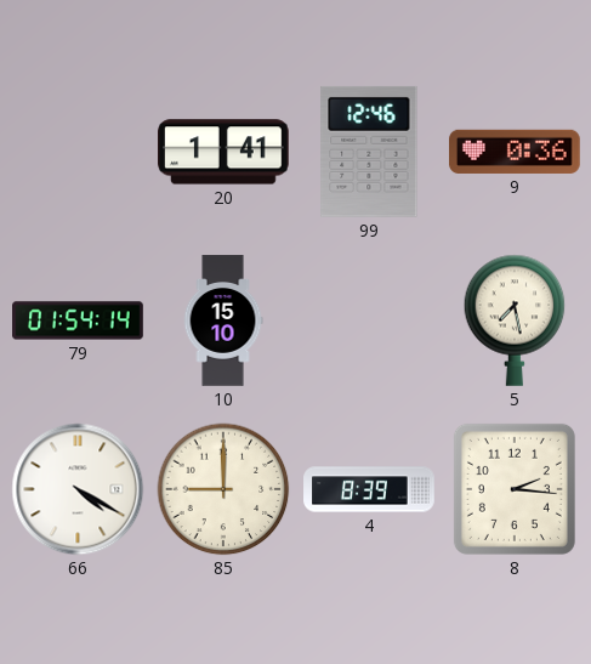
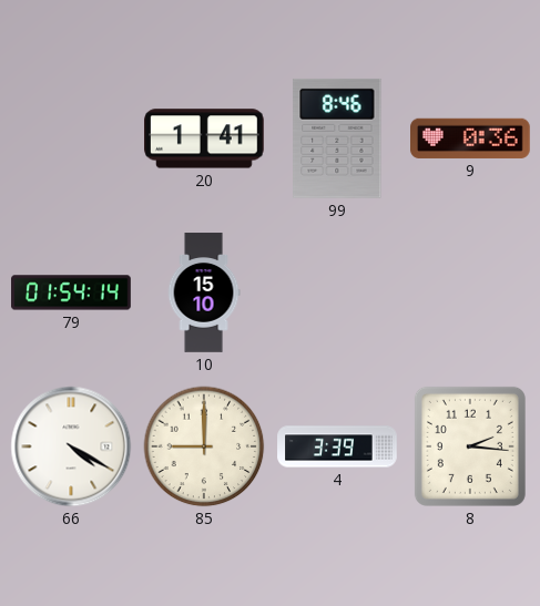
99: 12:46 -> 8:46 (337, 138)
5: 7:28 -> none (515, 320)
4: 8:39 -> 3:39 (337, 446)
